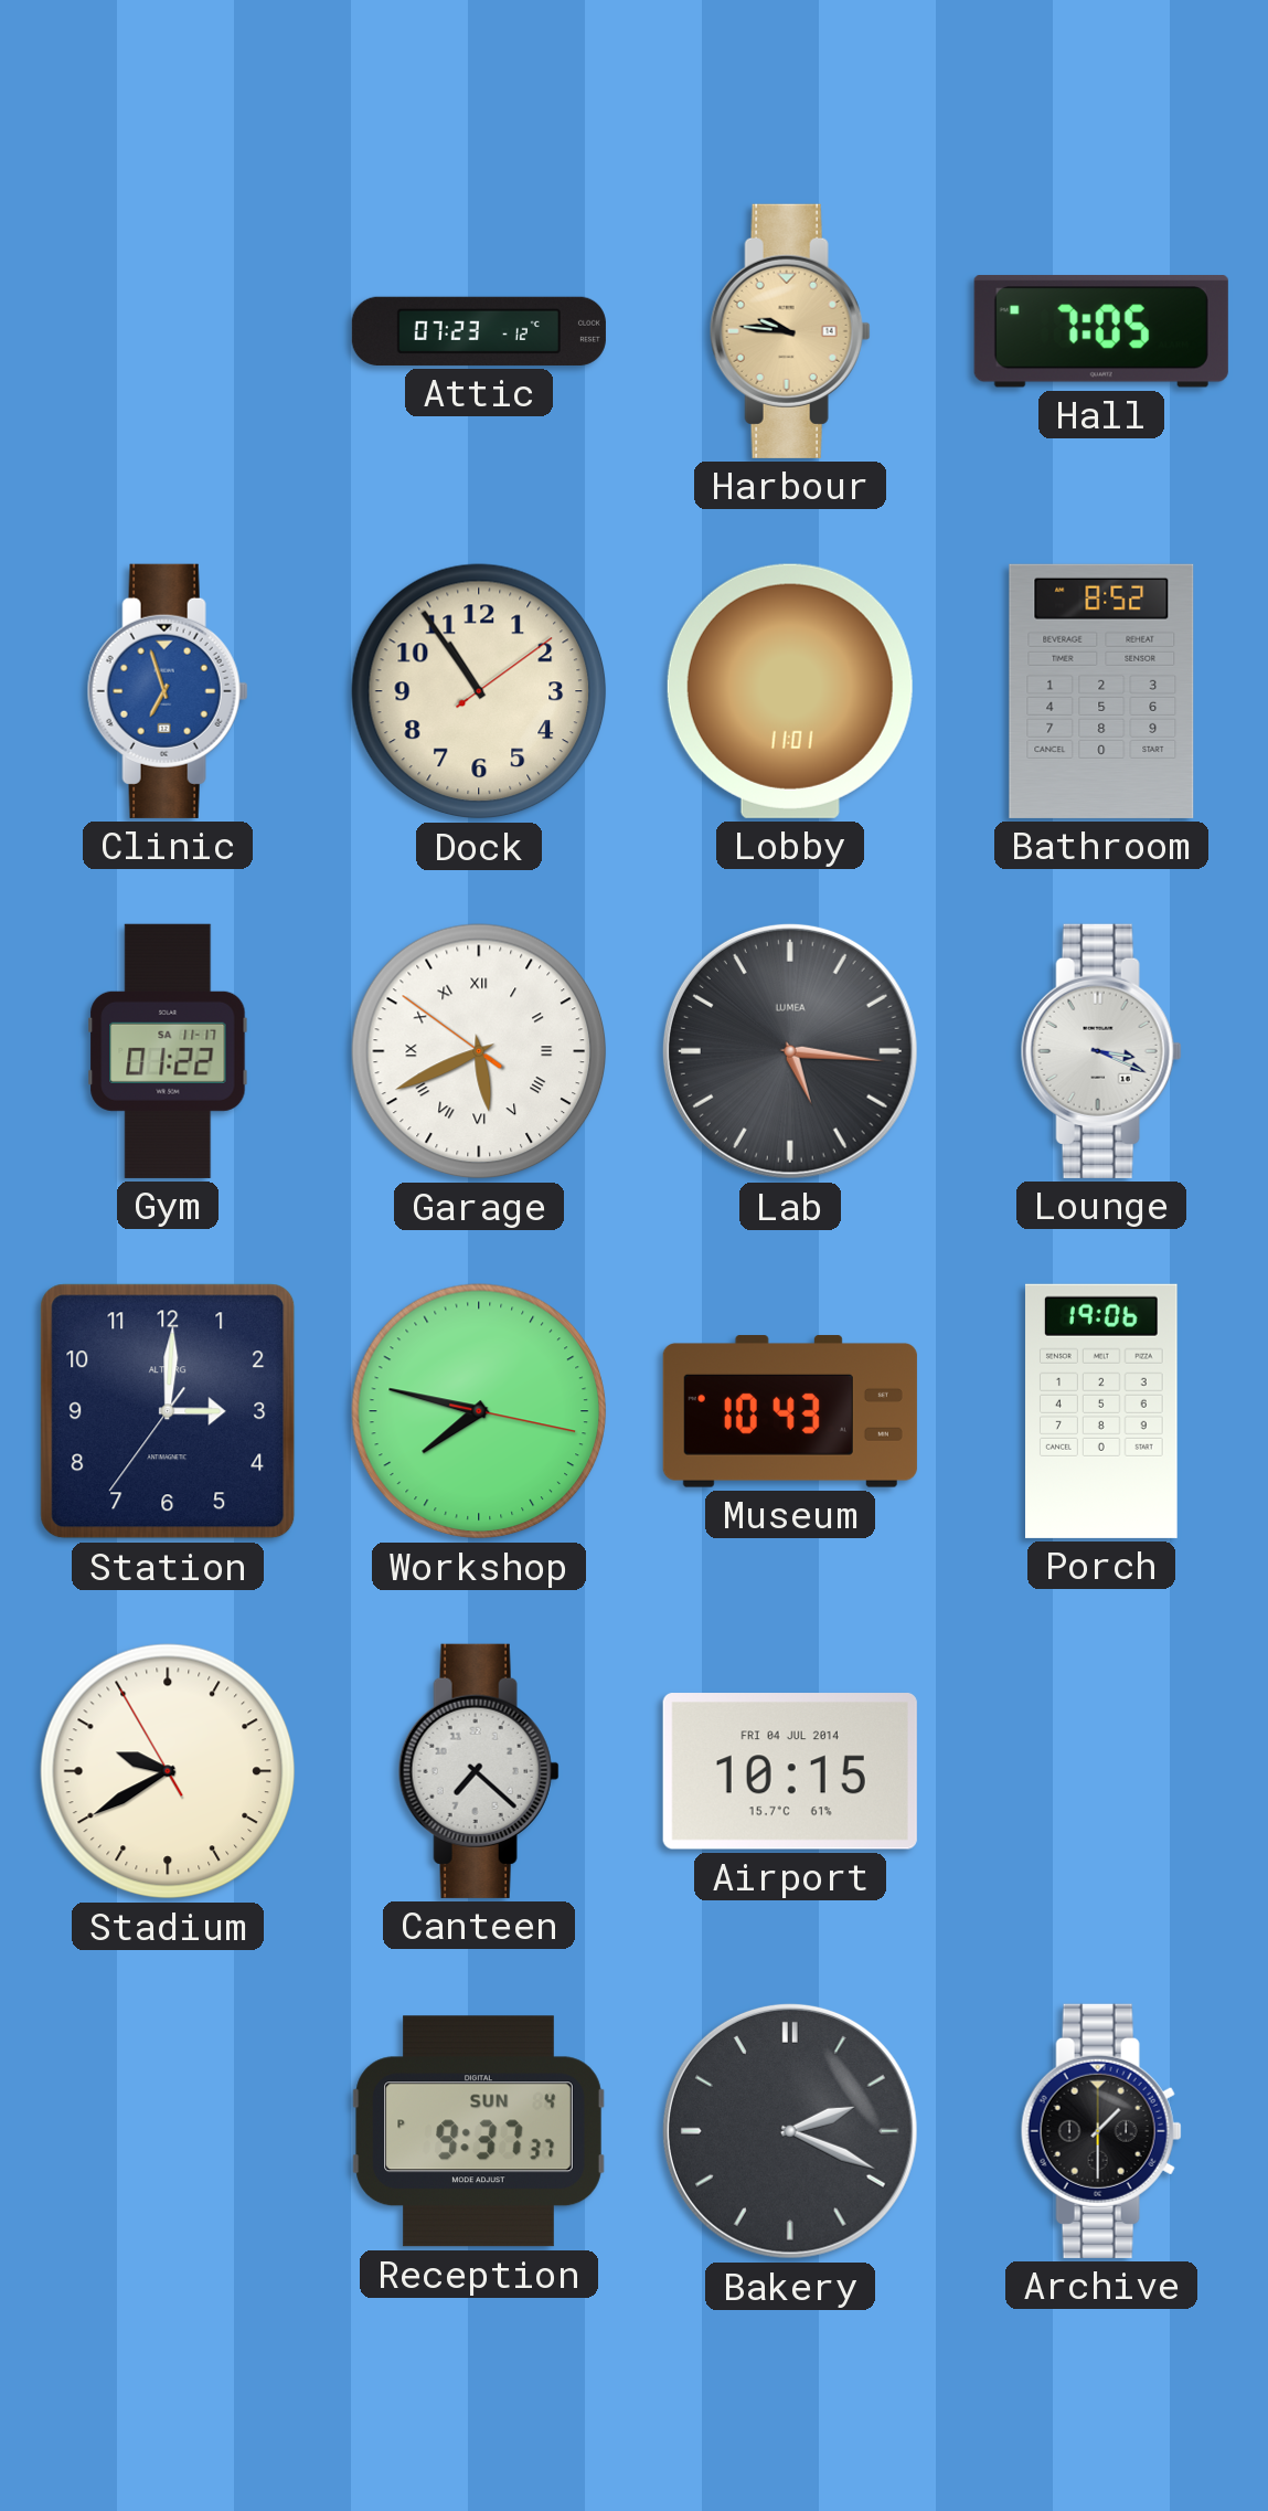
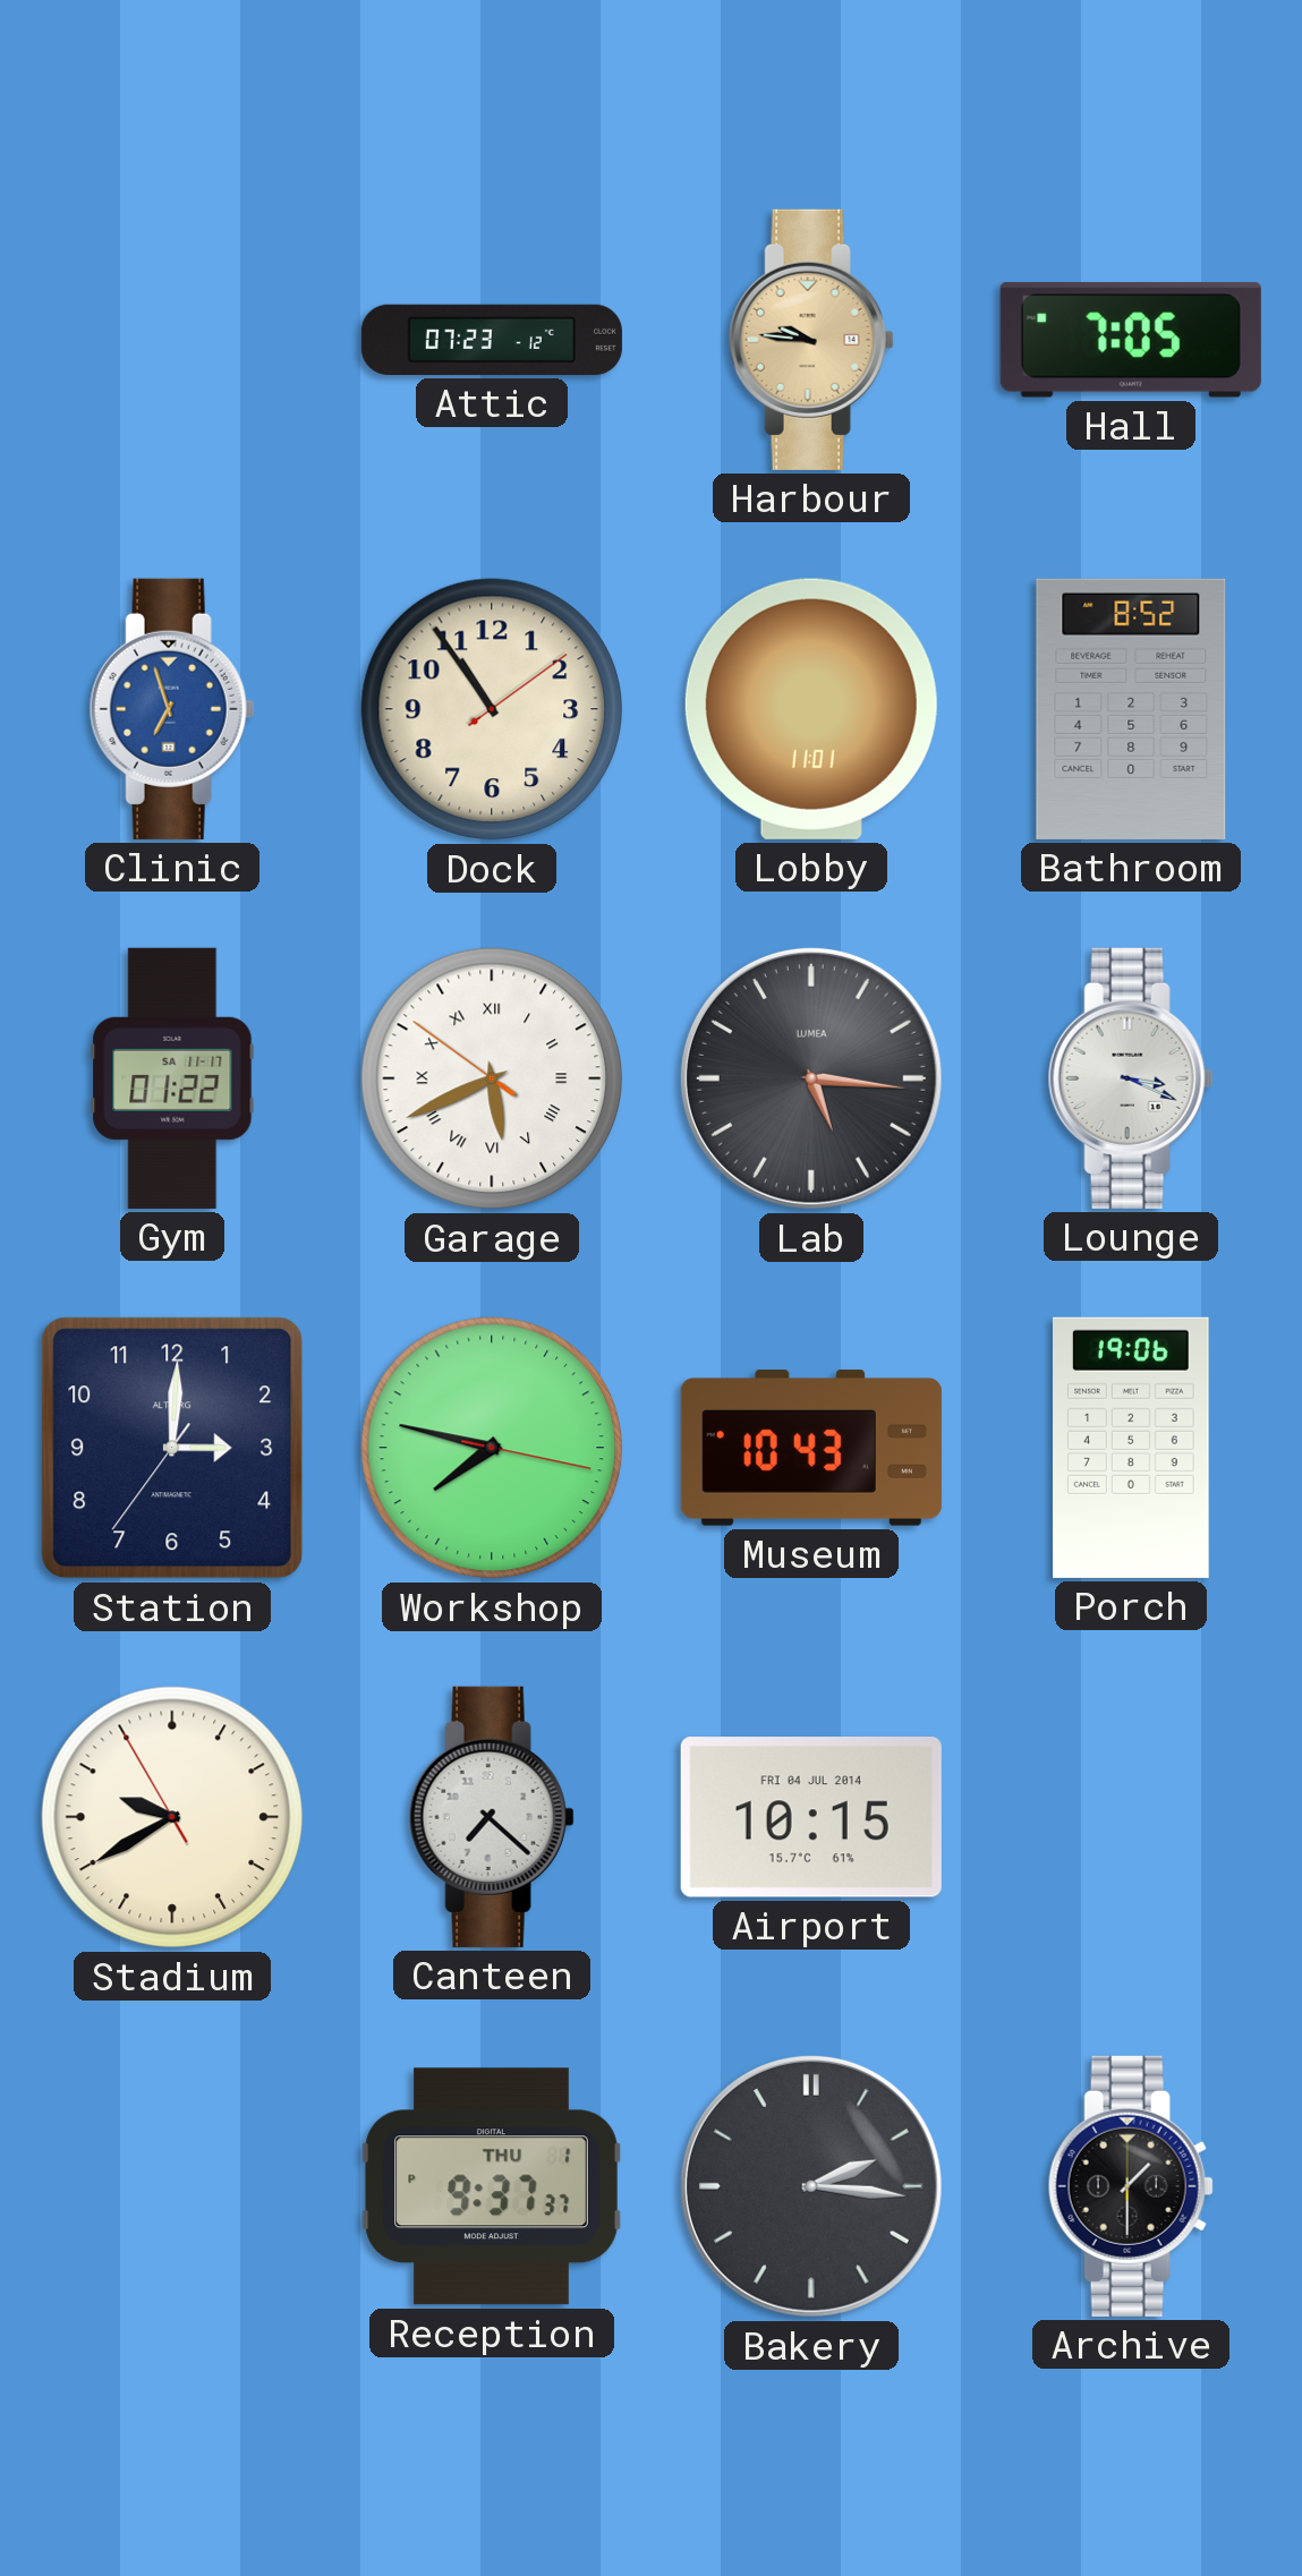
Reception date: SUN 4 -> THU 1 (492, 2186)
Bakery: 2:19 -> 2:16 (811, 2186)
